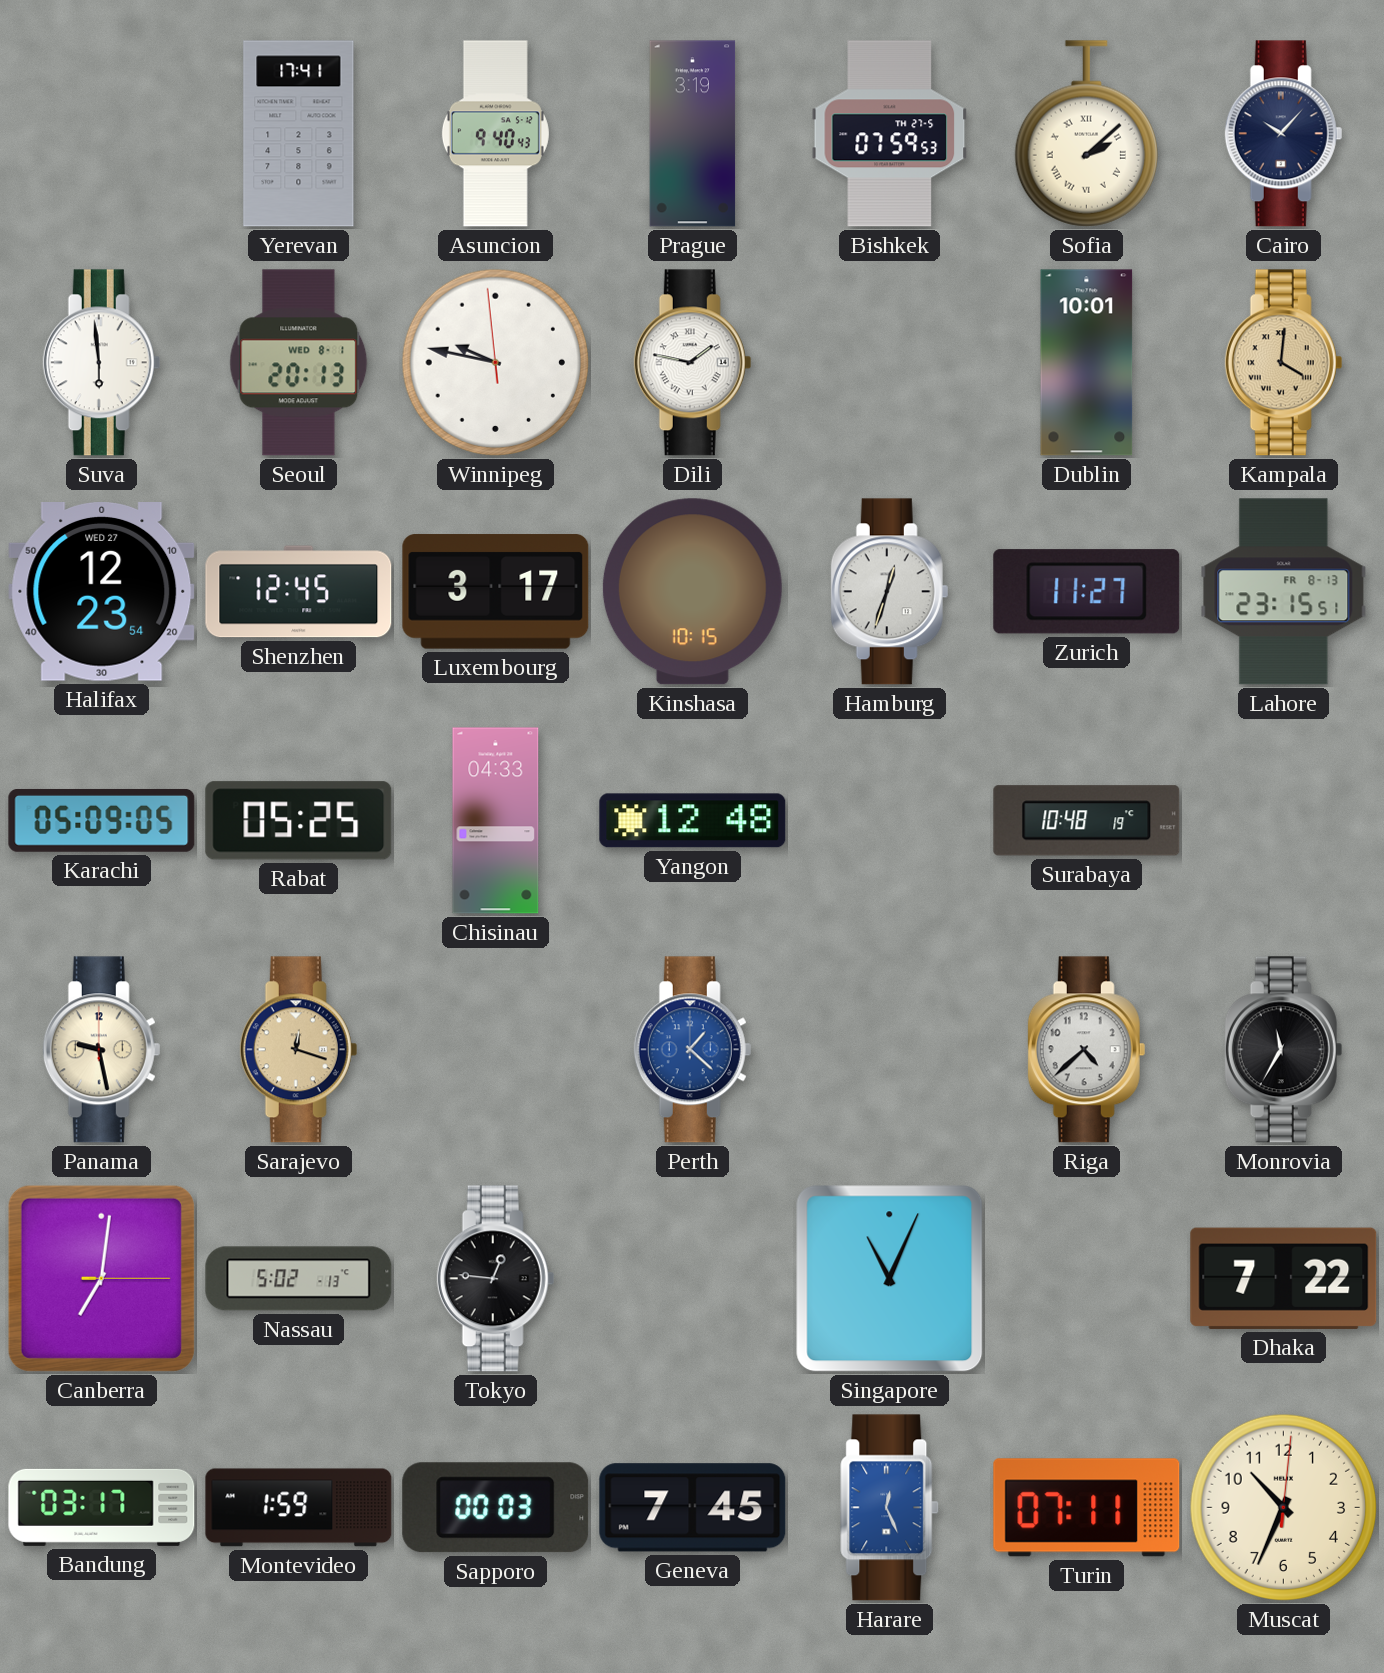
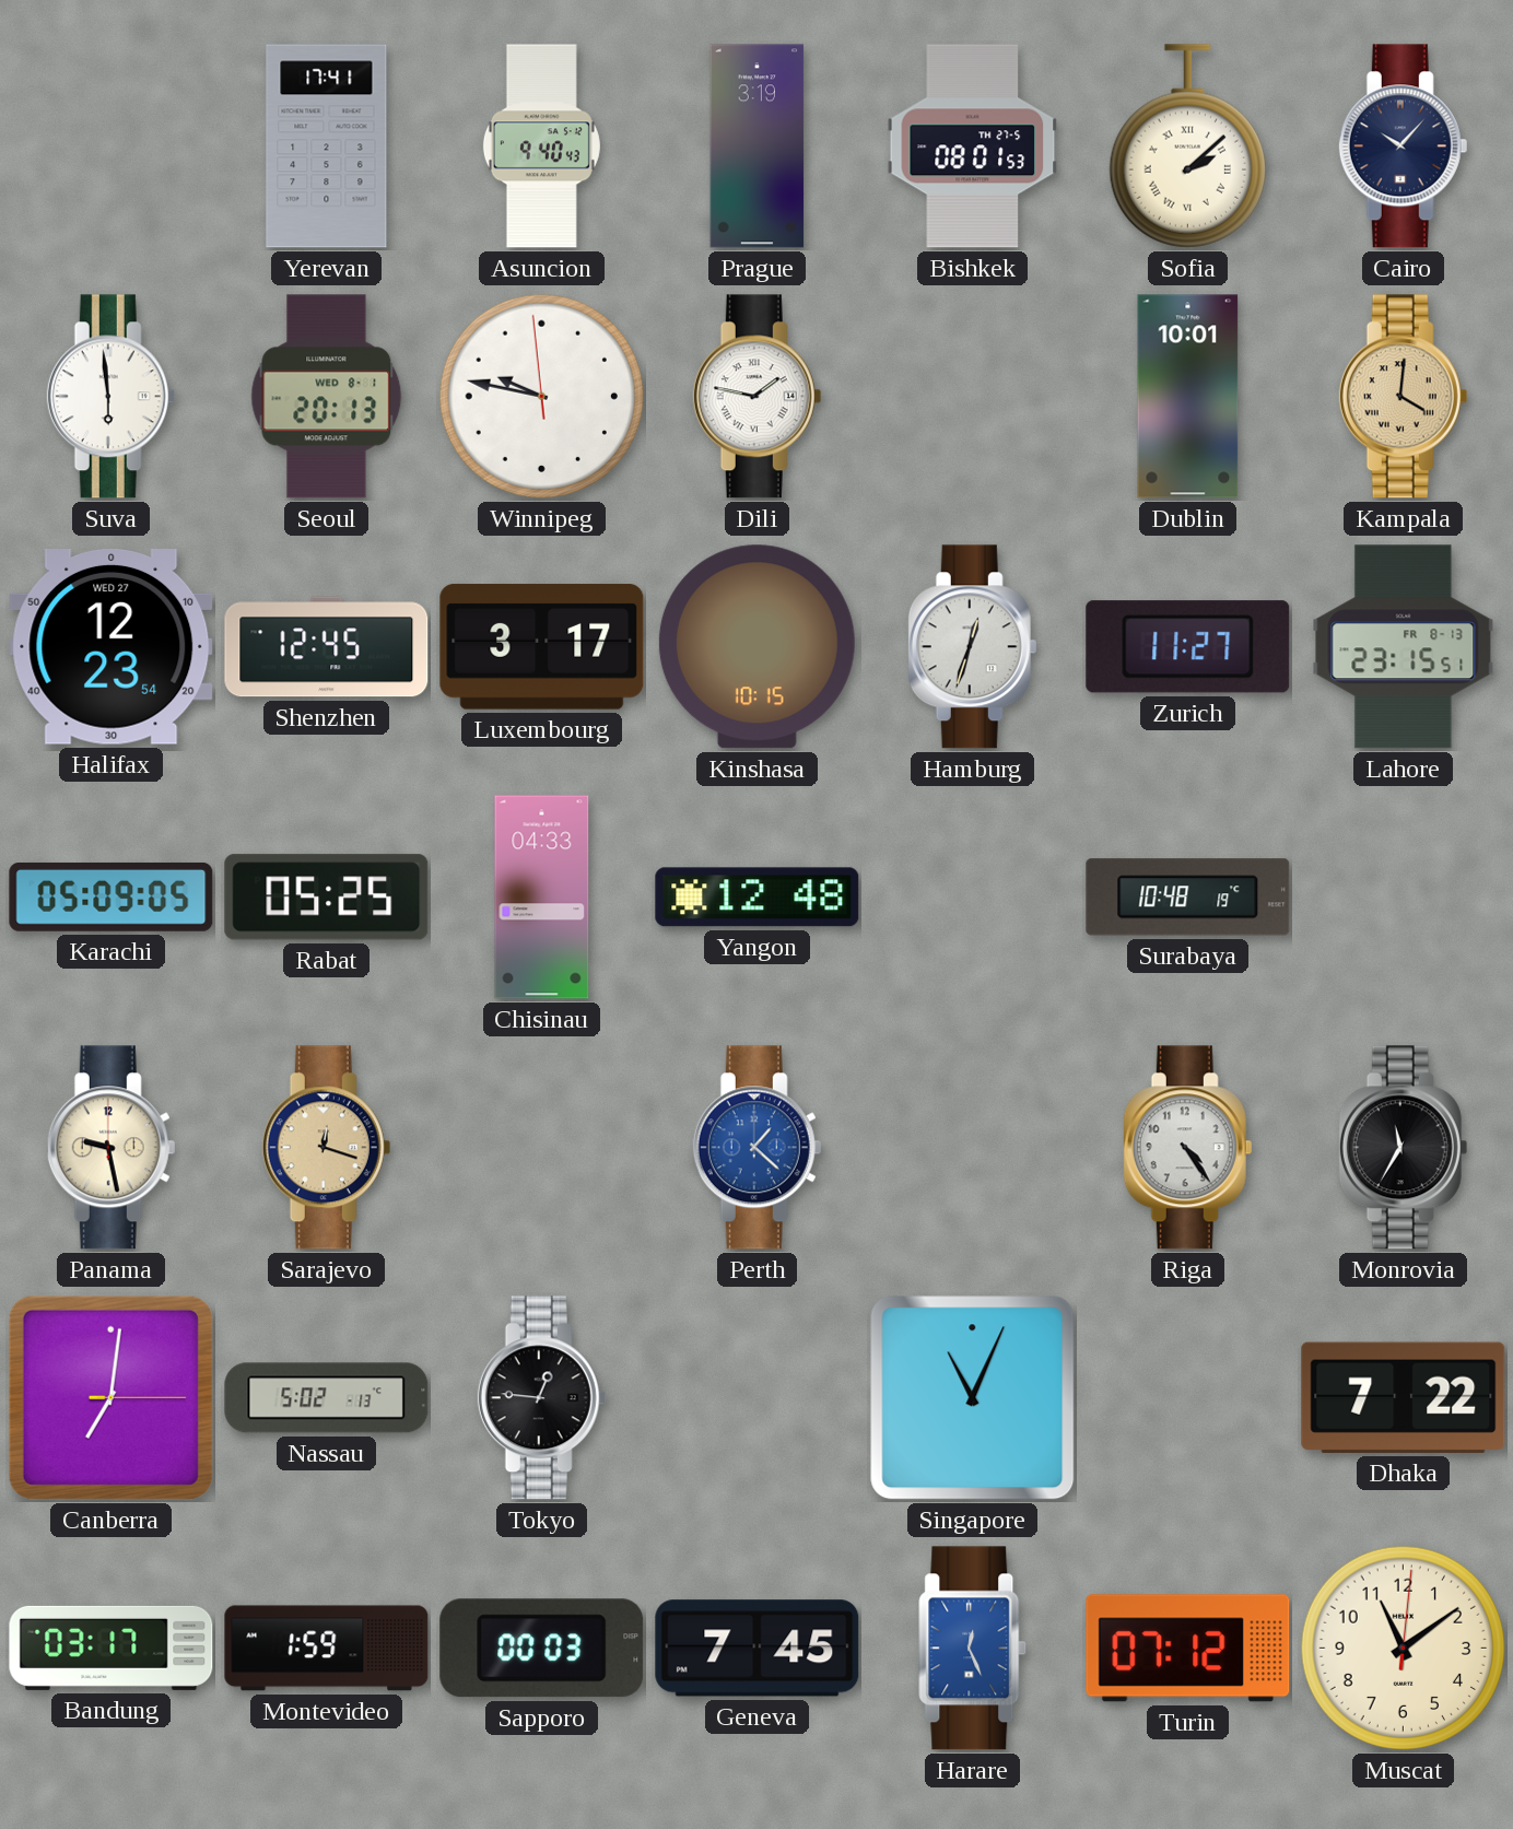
Bishkek: 07:59 -> 08:01 (973, 146)
Riga: 4:38 -> 4:24 (1188, 1148)
Turin: 07:11 -> 07:12 (1188, 1649)
Muscat: 10:34 -> 11:09 (1404, 1649)
